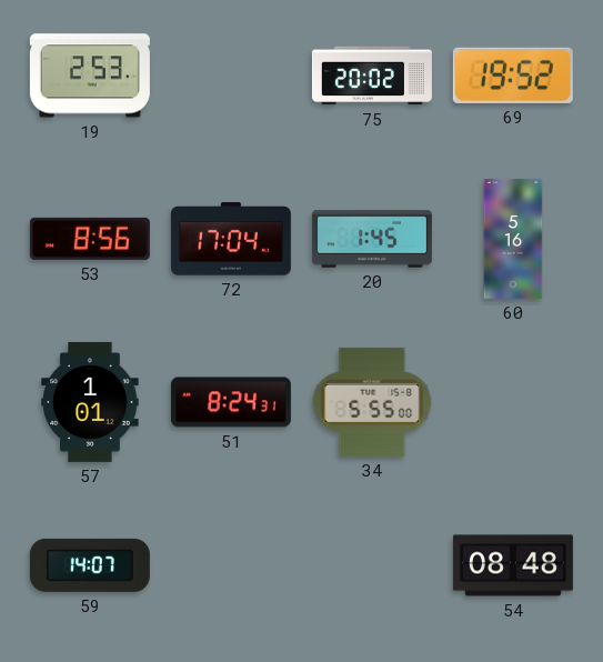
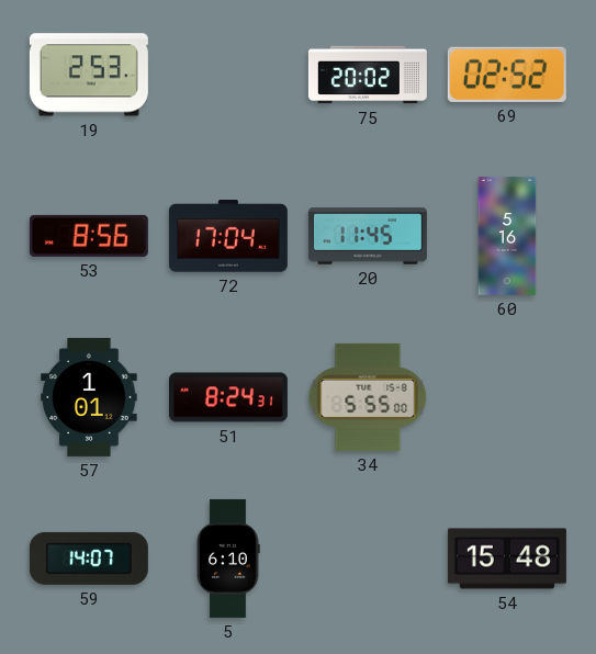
69: 19:52 -> 02:52 (507, 75)
20: 1:45 -> 11:45 (368, 236)
5: none -> 6:10 (228, 559)
54: 08:48 -> 15:48 (507, 559)
